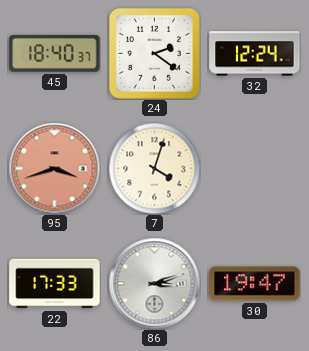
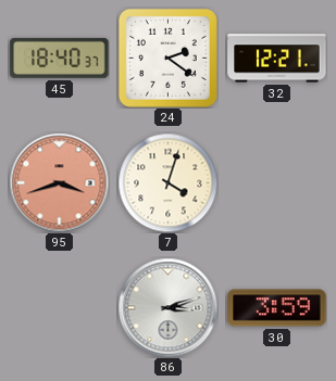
32: 12:24 -> 12:21 (277, 59)
22: 17:33 -> none (55, 284)
30: 19:47 -> 3:59 (277, 308)
